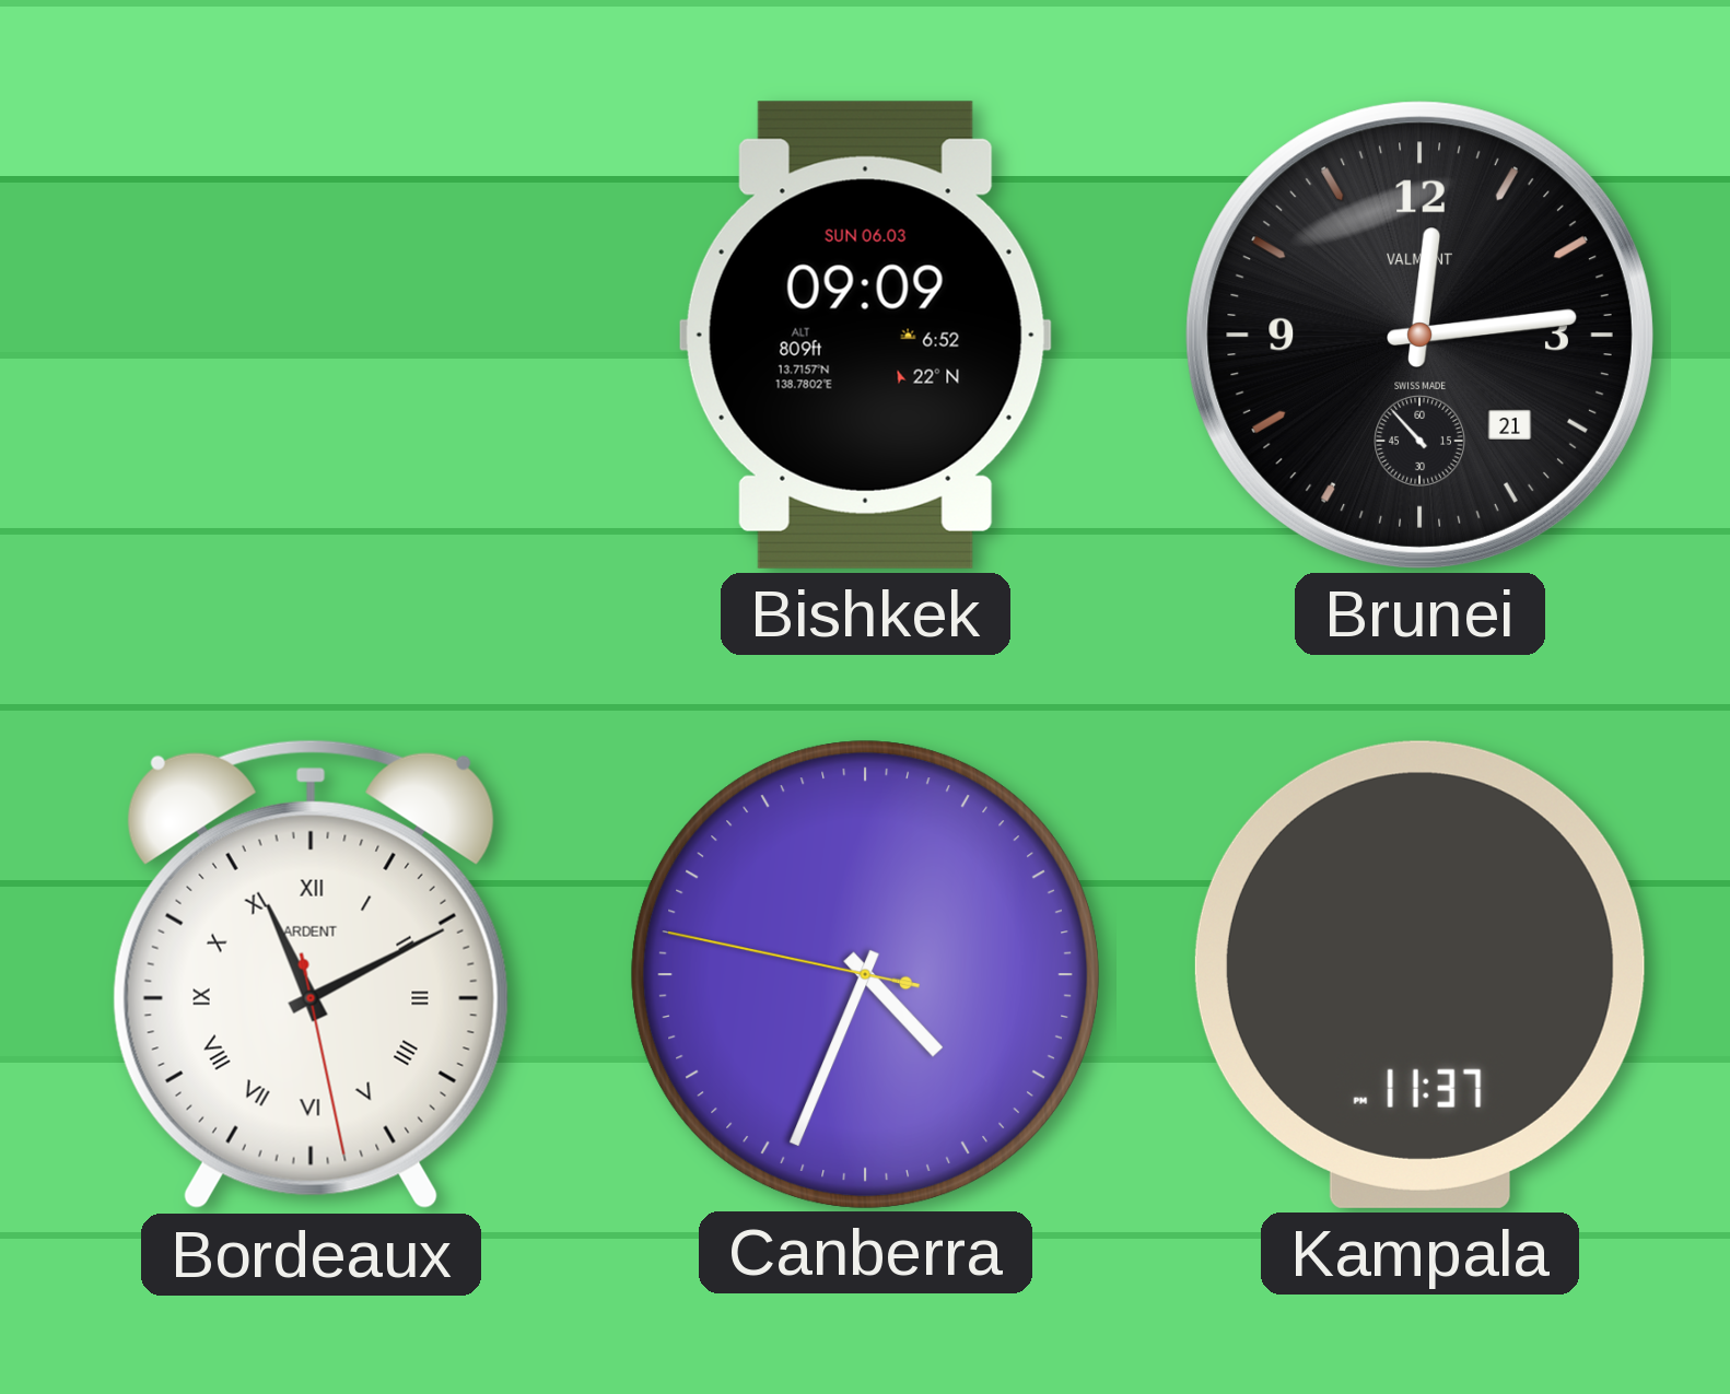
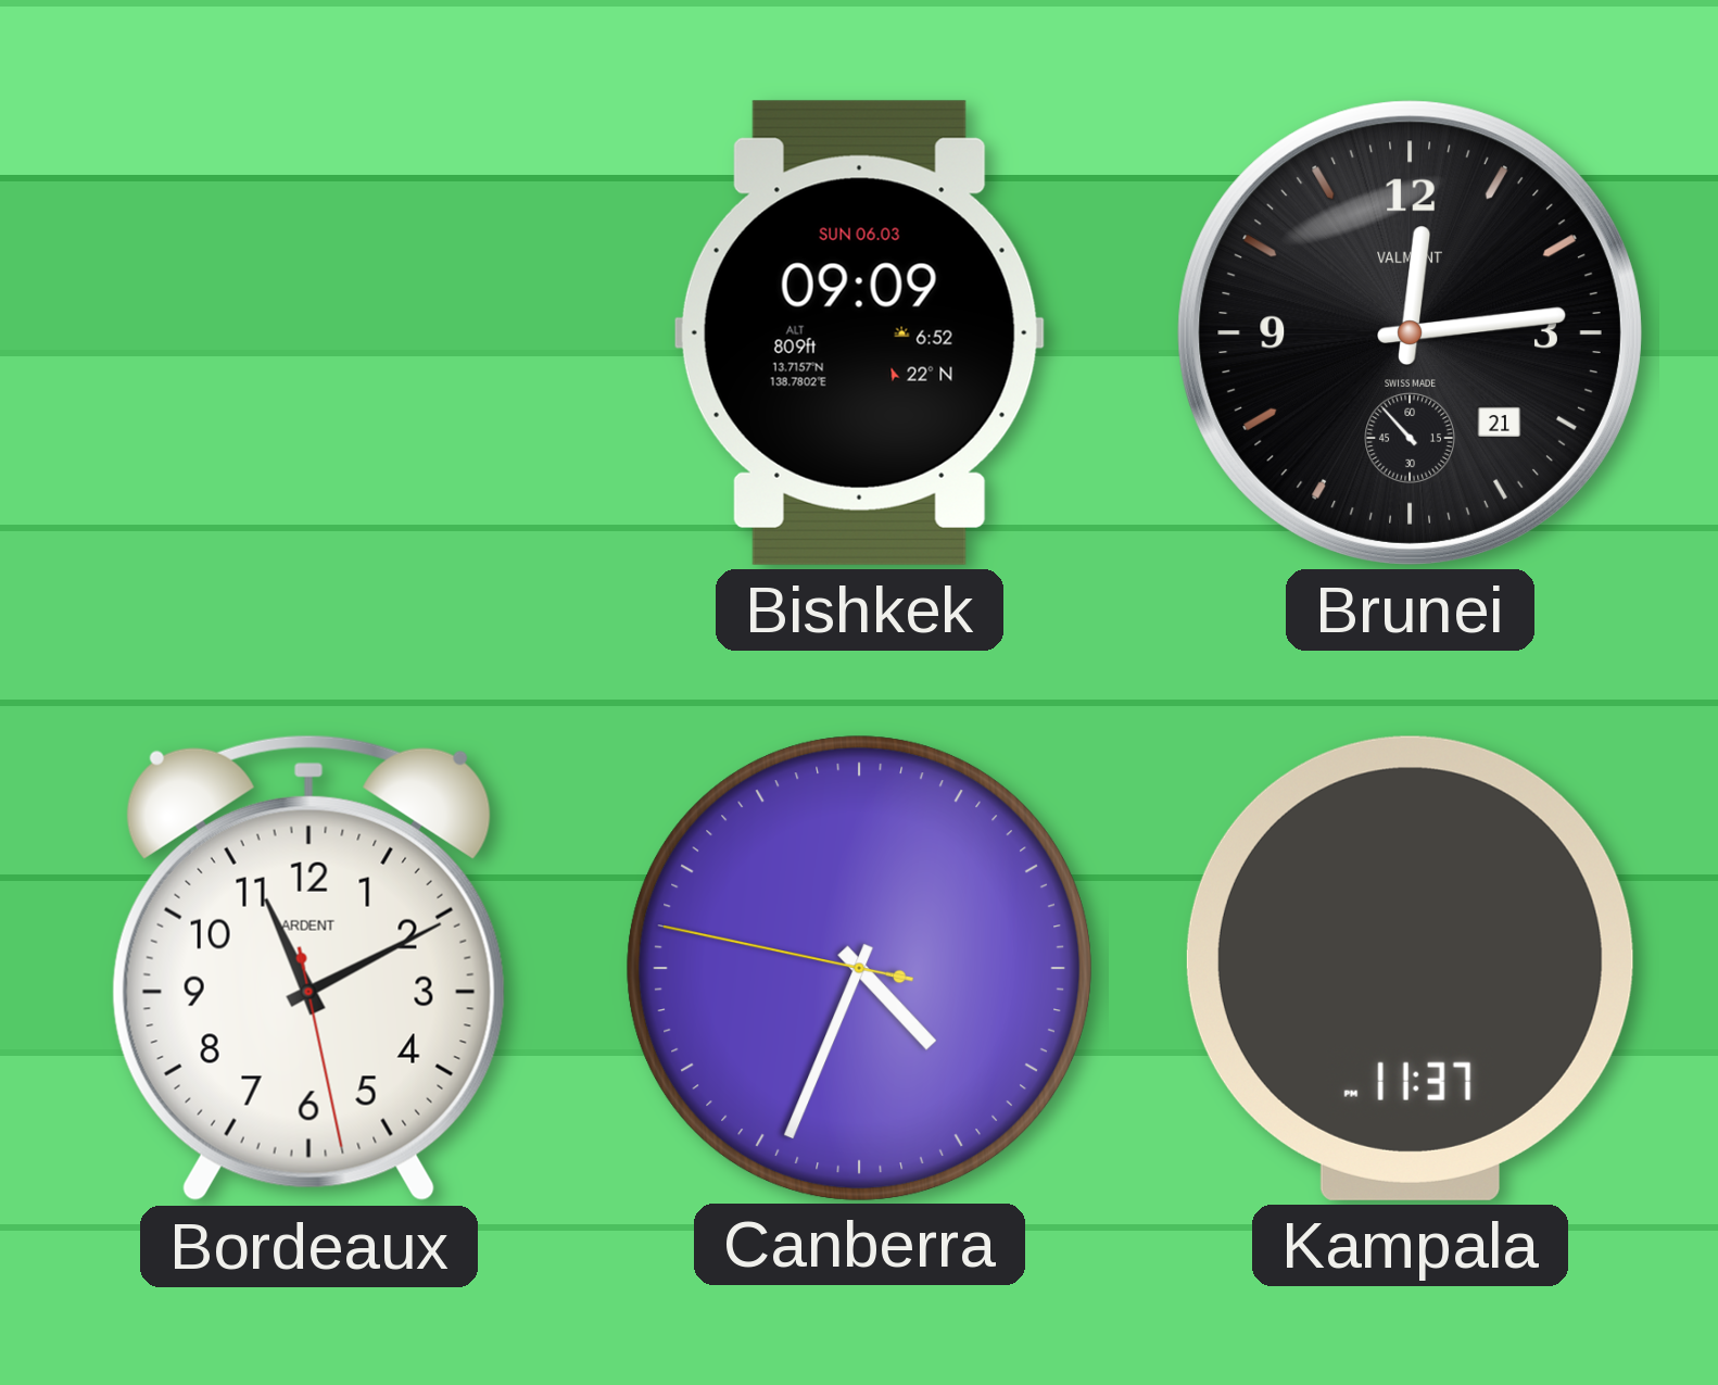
Bordeaux numerals: Roman -> Arabic (308, 968)
